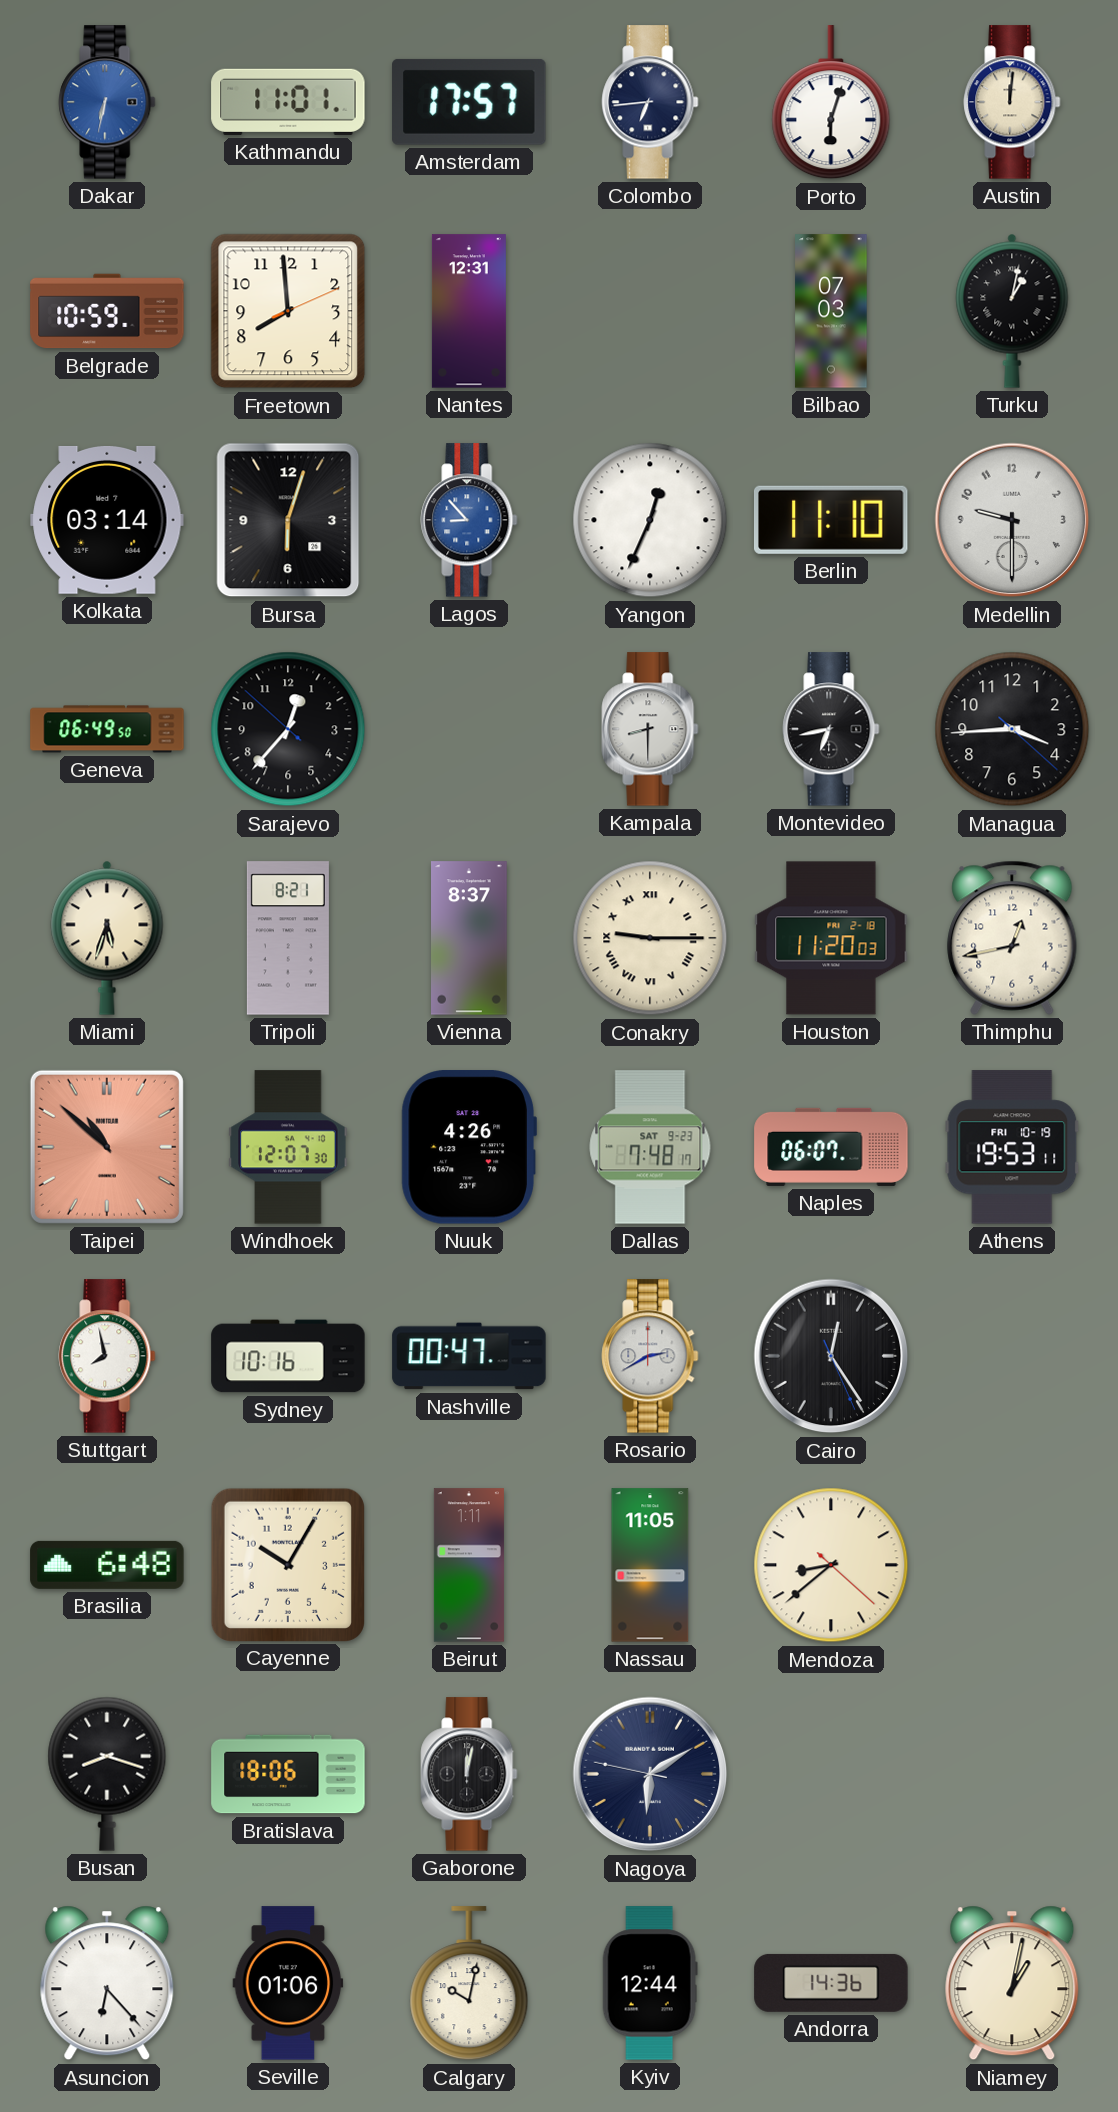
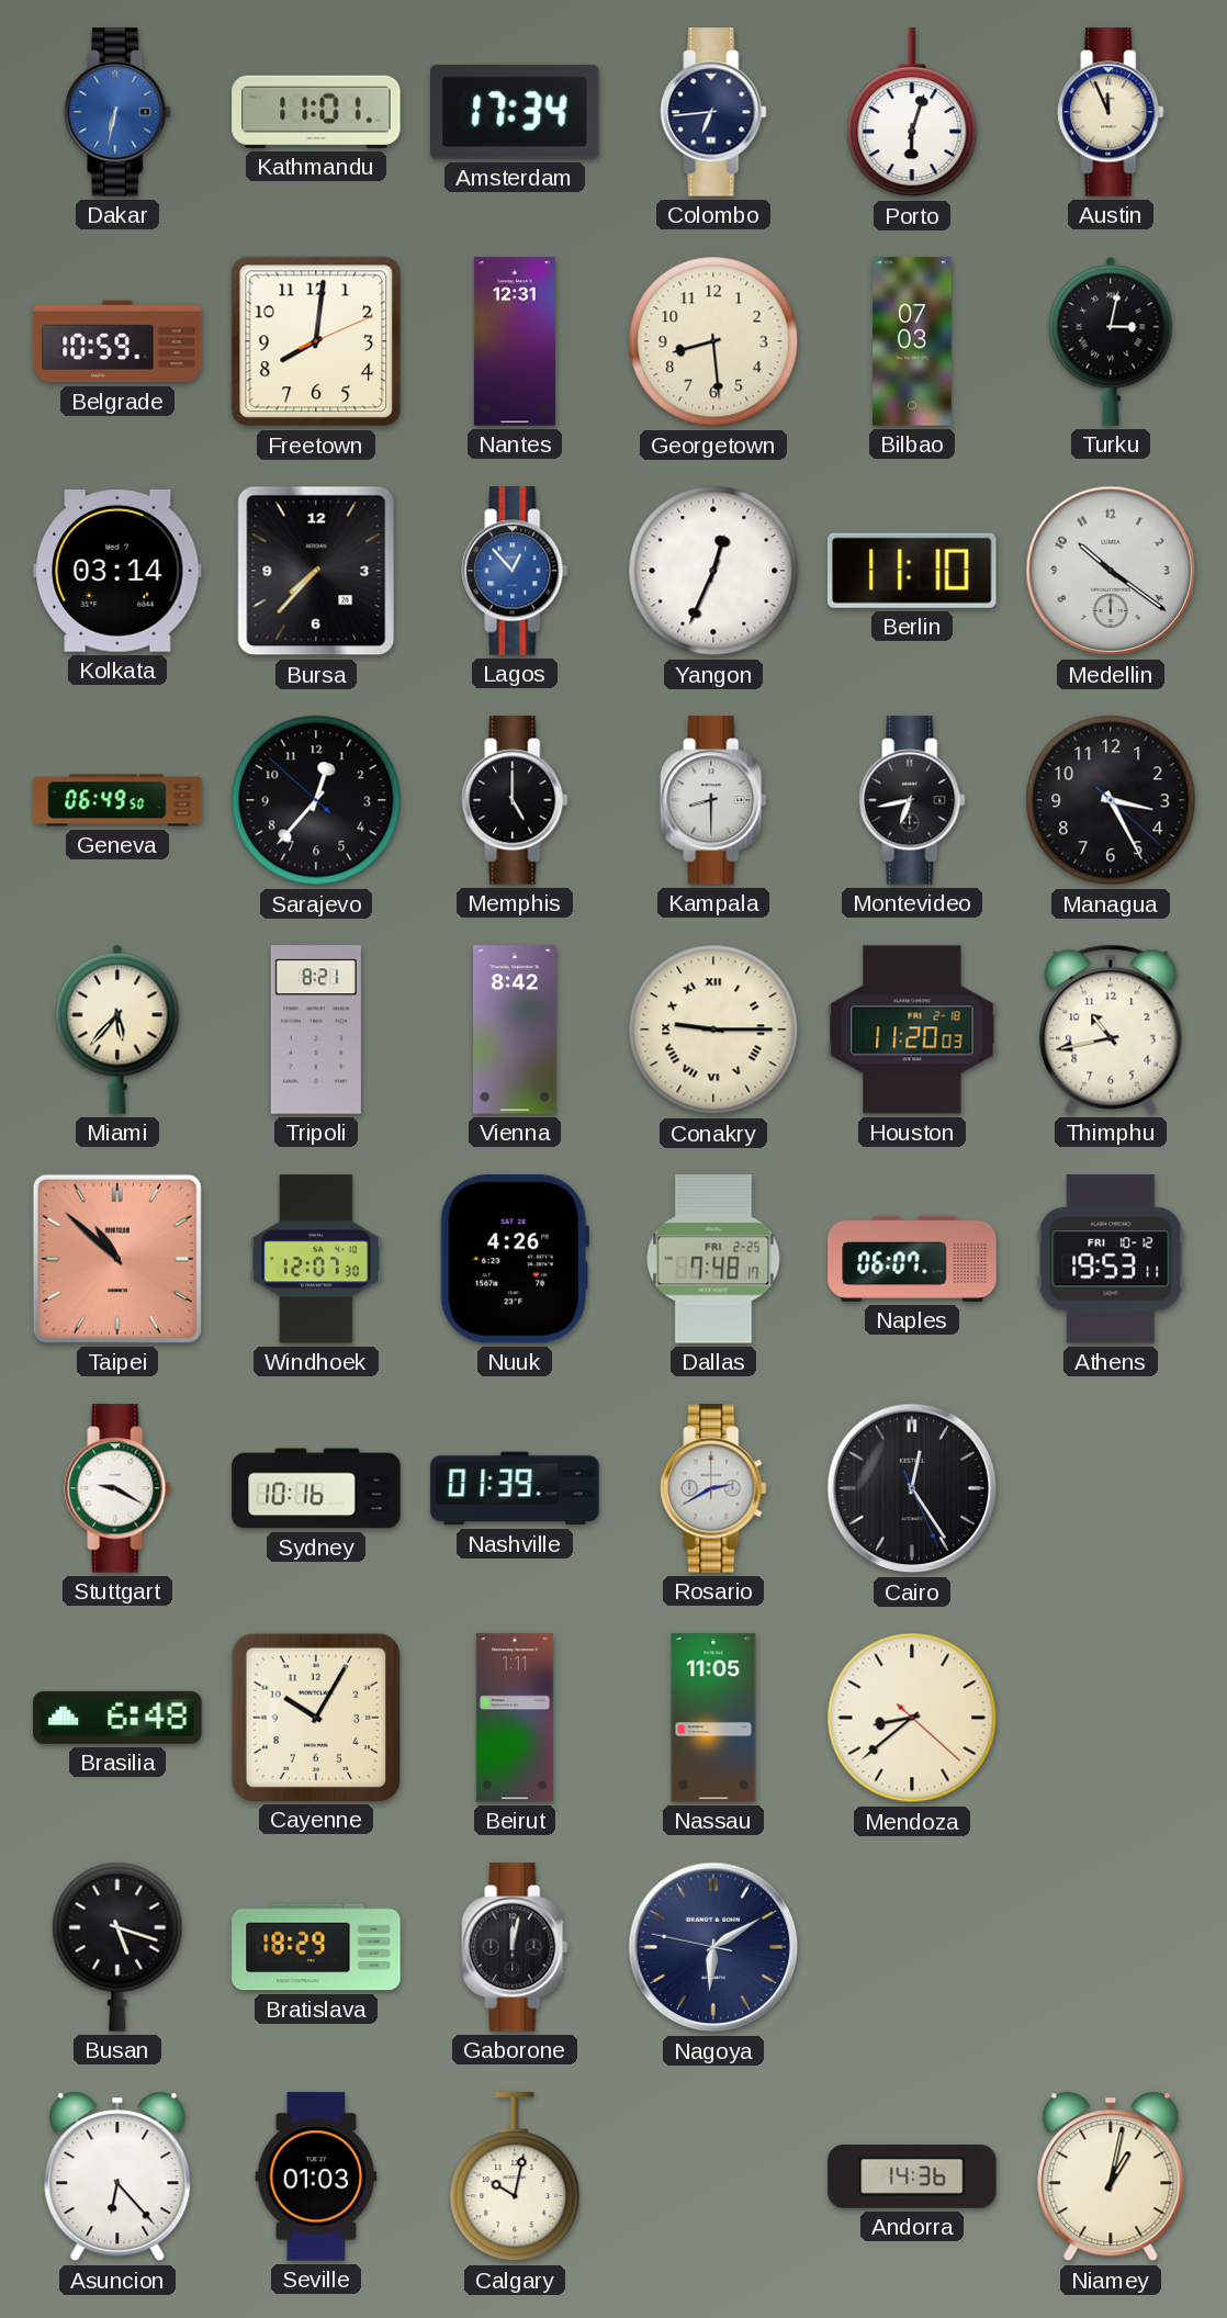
Amsterdam: 17:57 -> 17:34 (515, 112)
Austin: 12:01 -> 11:56 (1111, 112)
Freetown: 7:59 -> 8:01 (316, 341)
Georgetown: none -> 8:29 (713, 341)
Turku: 1:02 -> 3:02 (1111, 341)
Bursa: 6:03 -> 7:37 (316, 571)
Lagos: 8:53 -> 12:53 (515, 571)
Medellin: 9:30 -> 10:21 (1111, 571)
Memphis: none -> 5:00 (515, 800)
Managua: 3:44 -> 3:25 (1111, 800)
Miami: 5:33 -> 5:37 (117, 1029)
Vienna: 8:37 -> 8:42 (516, 1029)
Thimphu: 12:43 -> 10:43 (1111, 1029)
Dallas date: SAT 9-23 -> FRI 2-25 (713, 1259)
Athens date: FRI 10-19 -> FRI 10-12 (1111, 1259)
Stuttgart: 7:58 -> 9:20 (117, 1488)
Nashville: 00:47 -> 01:39 (515, 1488)
Busan: 8:18 -> 5:18 (117, 1947)
Bratislava: 18:06 -> 18:29 (316, 1947)
Seville: 01:06 -> 01:03 (316, 2176)
Kyiv: 12:44 -> none (650, 1983)
